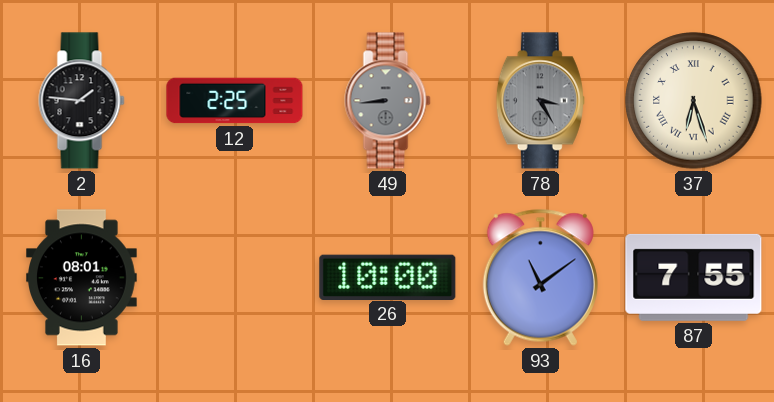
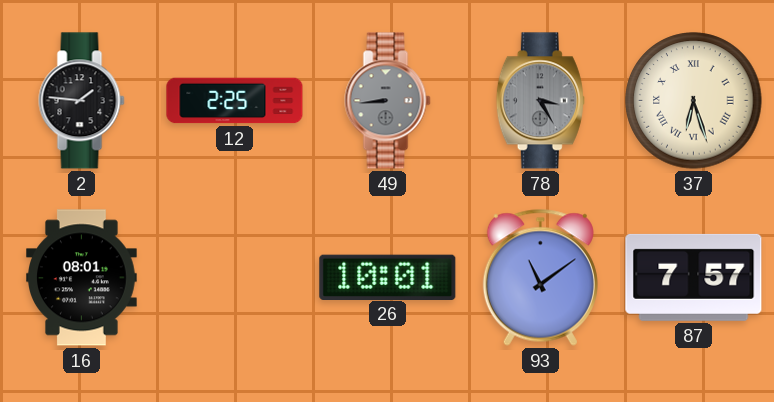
26: 10:00 -> 10:01 (388, 277)
87: 7:55 -> 7:57 (694, 277)
